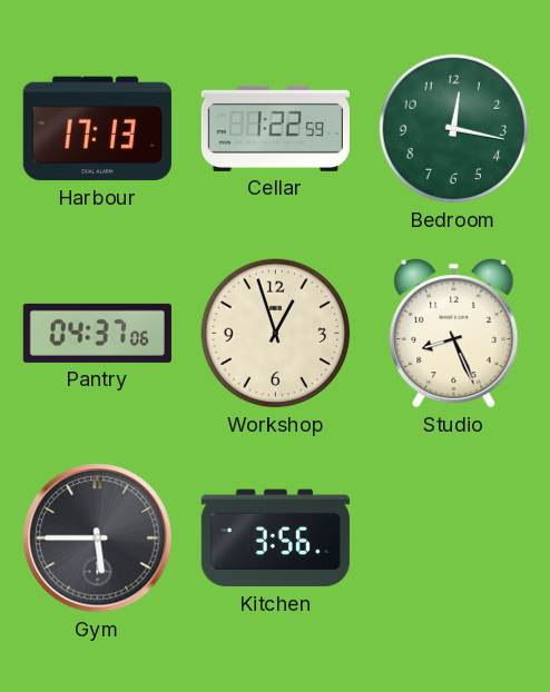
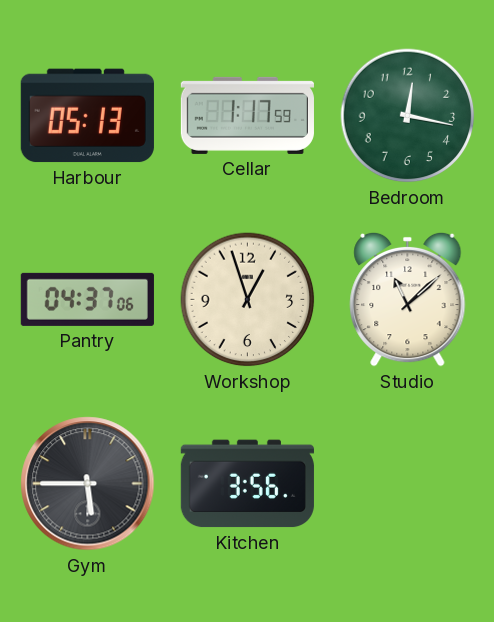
Harbour: 17:13 -> 05:13 (87, 116)
Cellar: 1:22 -> 1:17 (247, 115)
Studio: 8:26 -> 11:08 (408, 299)
